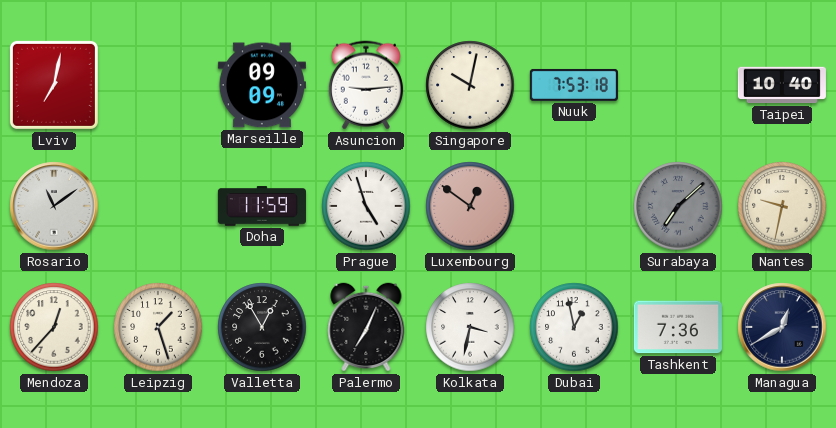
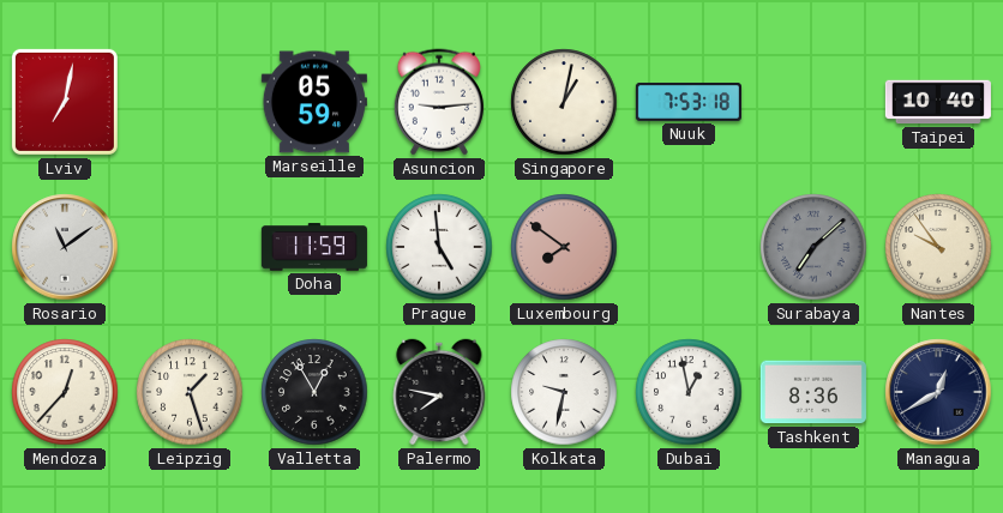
Marseille: 09:09 -> 05:59 (314, 102)
Singapore: 10:02 -> 1:02 (564, 102)
Prague: 4:57 -> 4:59 (439, 247)
Luxembourg: 12:51 -> 7:51 (564, 247)
Nantes: 9:32 -> 9:54 (938, 247)
Palermo: 7:04 -> 7:47 (439, 392)
Kolkata: 3:32 -> 9:32 (564, 392)
Tashkent: 7:36 -> 8:36 (813, 392)
